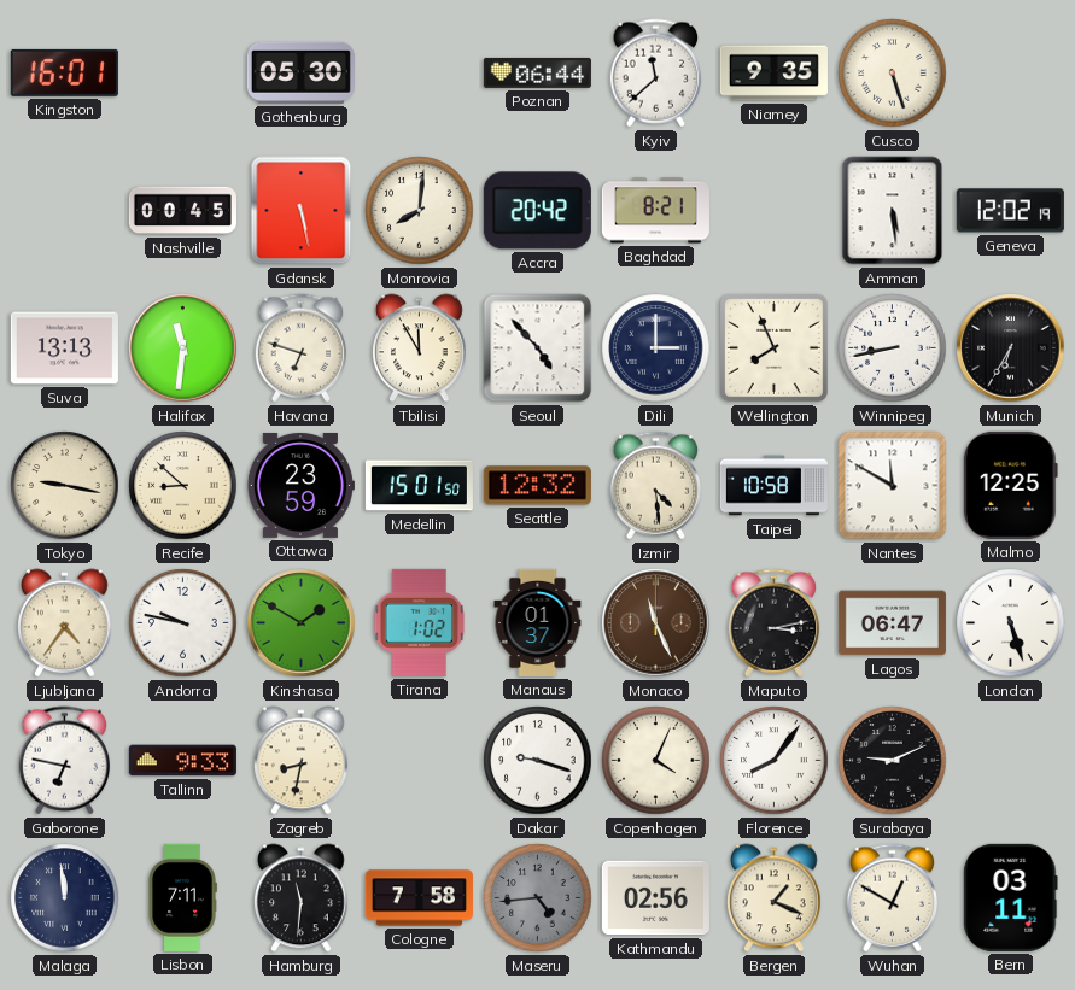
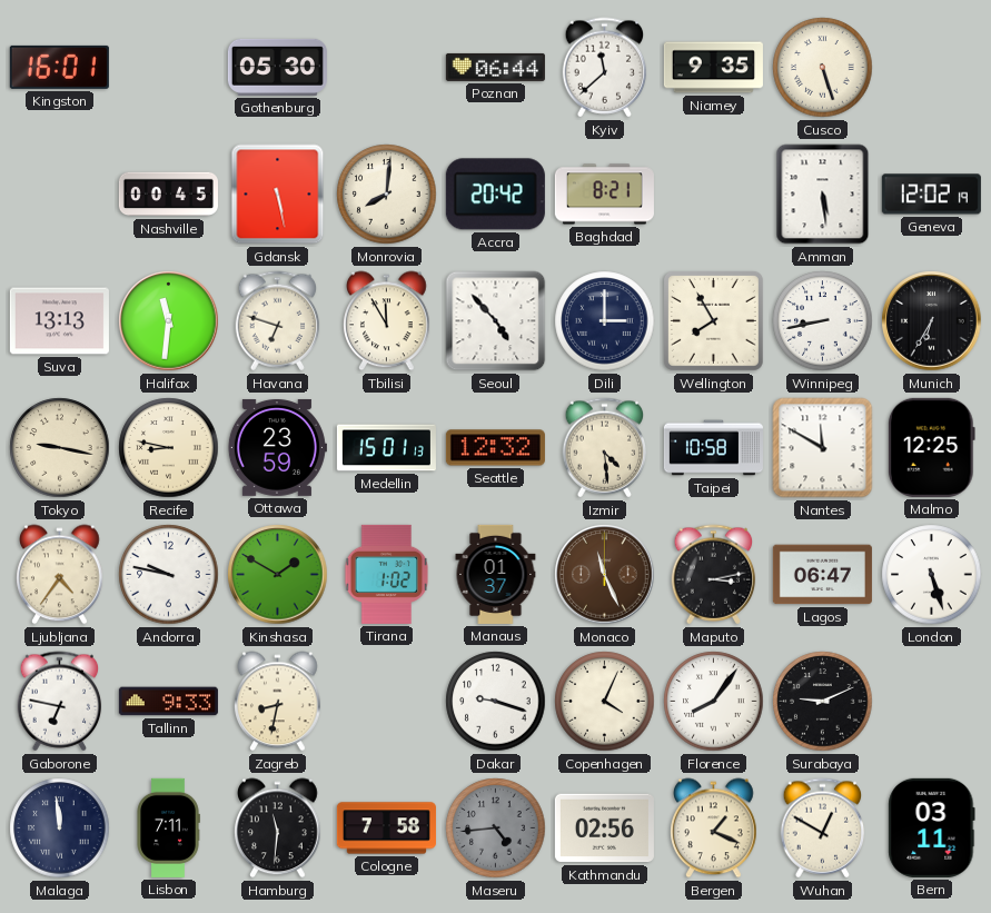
Wellington: 7:56 -> 7:55 (713, 320)
Recife: 8:52 -> 8:47 (169, 448)
Medellin: 15:01:50 -> 15:01:13 (386, 448)
